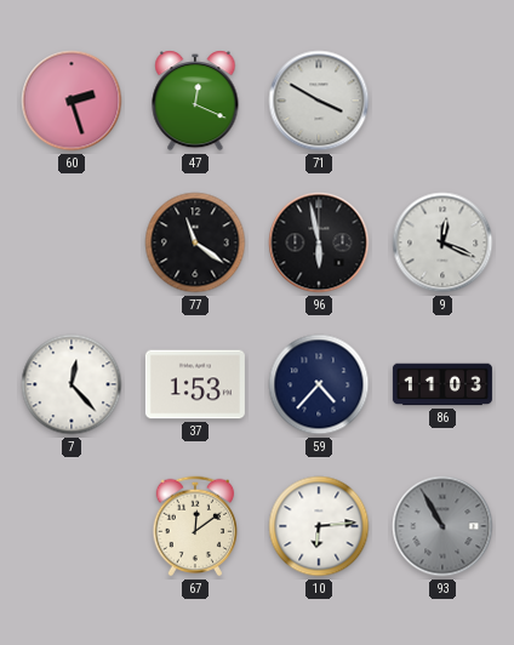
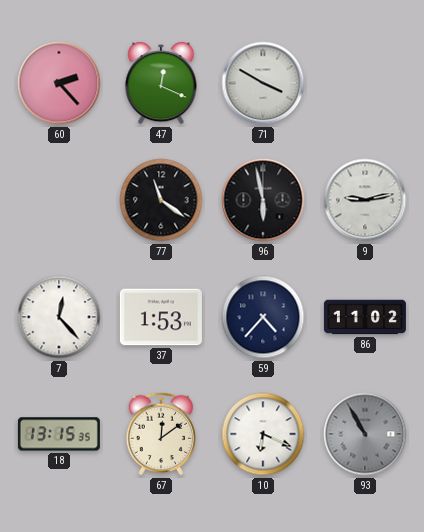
60: 2:27 -> 2:23 (59, 83)
9: 12:19 -> 9:13 (365, 200)
86: 11:03 -> 11:02 (365, 317)
18: none -> 13:15 (59, 434)
10: 6:14 -> 6:19 (263, 434)
